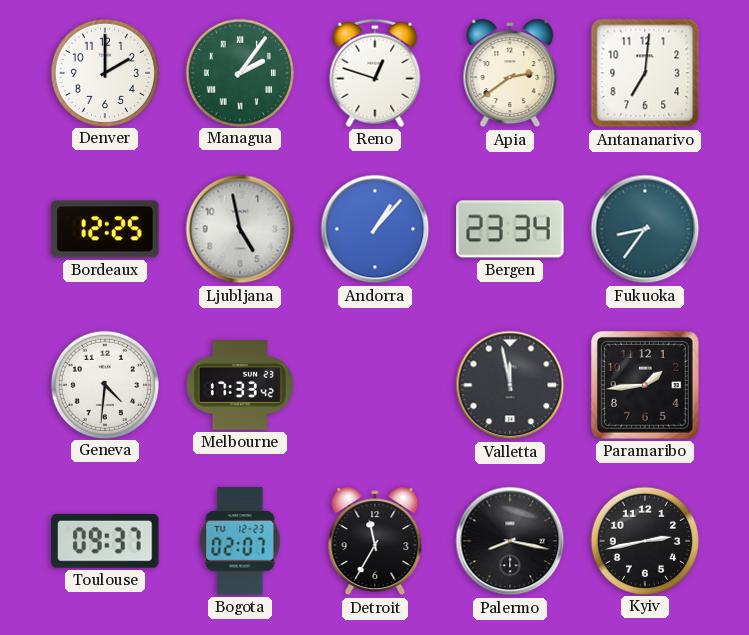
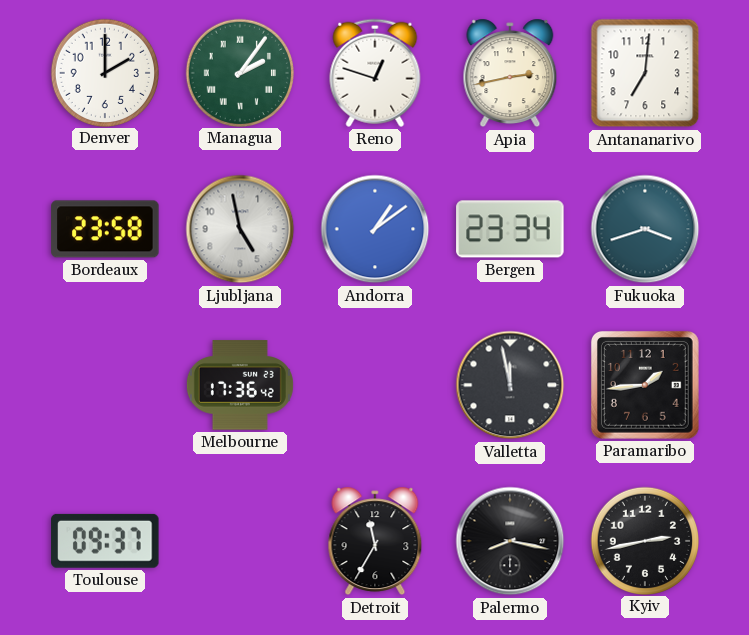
Apia: 2:39 -> 2:43 (510, 73)
Bordeaux: 12:25 -> 23:58 (105, 229)
Andorra: 1:07 -> 1:09 (375, 229)
Fukuoka: 8:36 -> 3:42 (645, 229)
Geneva: 4:31 -> none (104, 384)
Melbourne: 17:33 -> 17:36 (240, 385)
Bogota: 02:07 -> none (240, 541)
